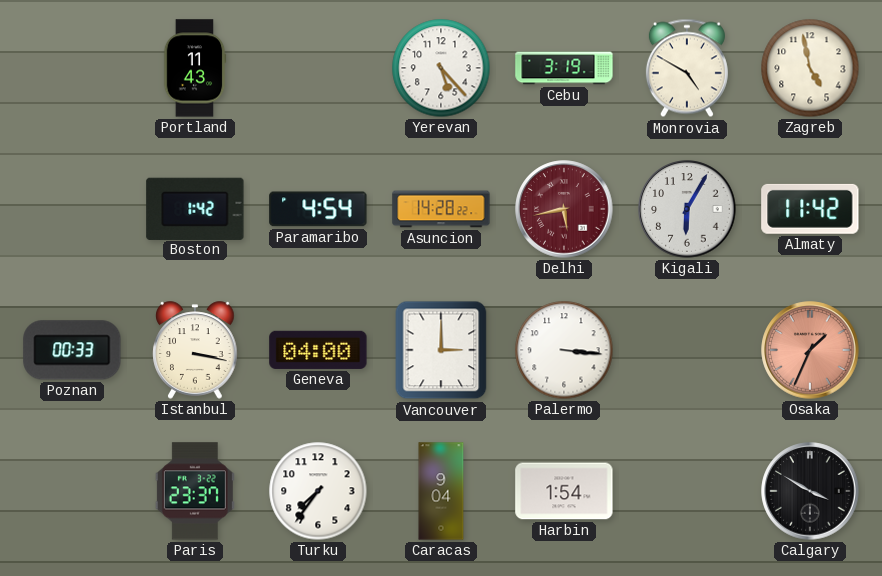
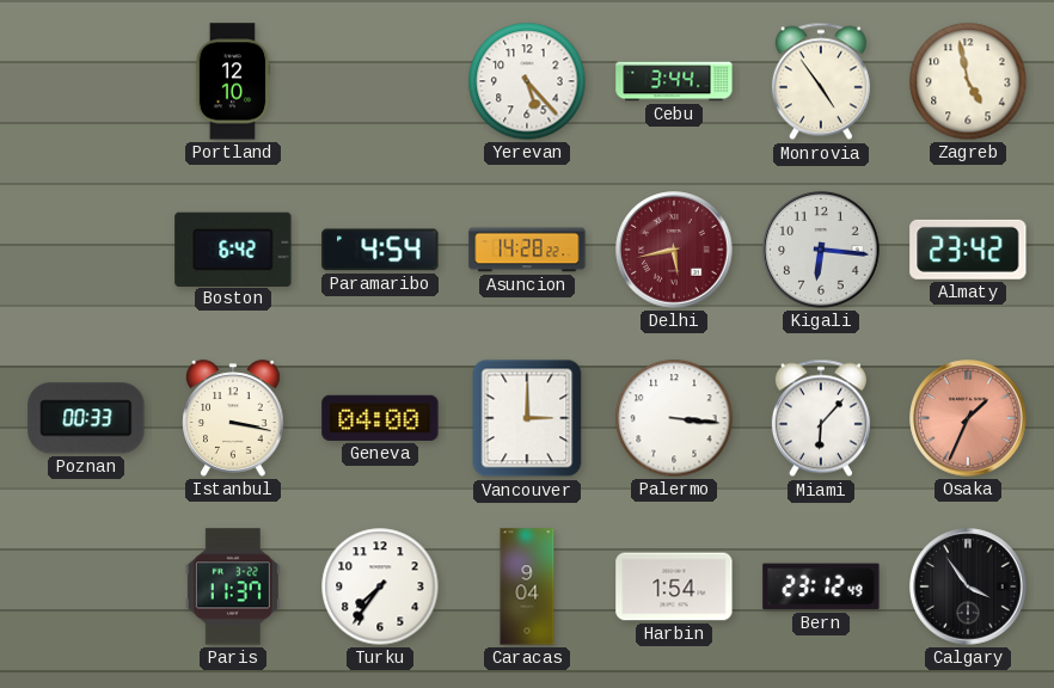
Portland: 11:43 -> 12:10 (233, 81)
Cebu: 3:19 -> 3:44 (674, 81)
Monrovia: 4:50 -> 4:54 (821, 81)
Boston: 1:42 -> 6:42 (233, 248)
Kigali: 6:05 -> 6:16 (821, 250)
Almaty: 11:42 -> 23:42 (968, 250)
Miami: none -> 6:07 (821, 418)
Paris: 23:37 -> 11:37 (233, 586)
Bern: none -> 23:12 (821, 586)
Calgary: 3:50 -> 3:54 (968, 586)
